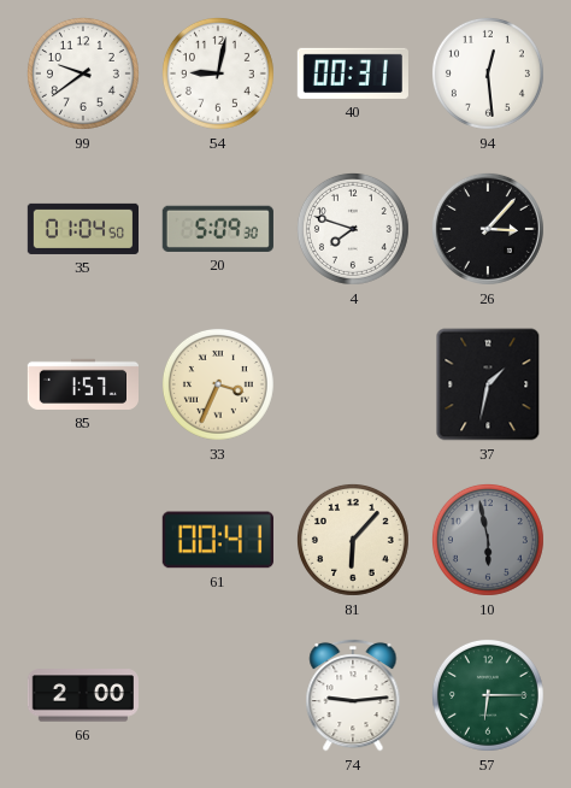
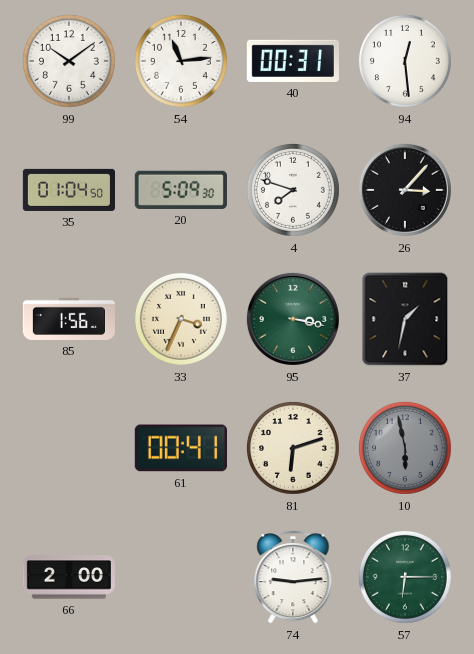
99: 9:39 -> 10:09 (69, 61)
54: 9:02 -> 11:14 (181, 61)
85: 1:57 -> 1:56 (68, 319)
95: none -> 3:17 (293, 319)
81: 6:07 -> 6:12 (293, 448)
